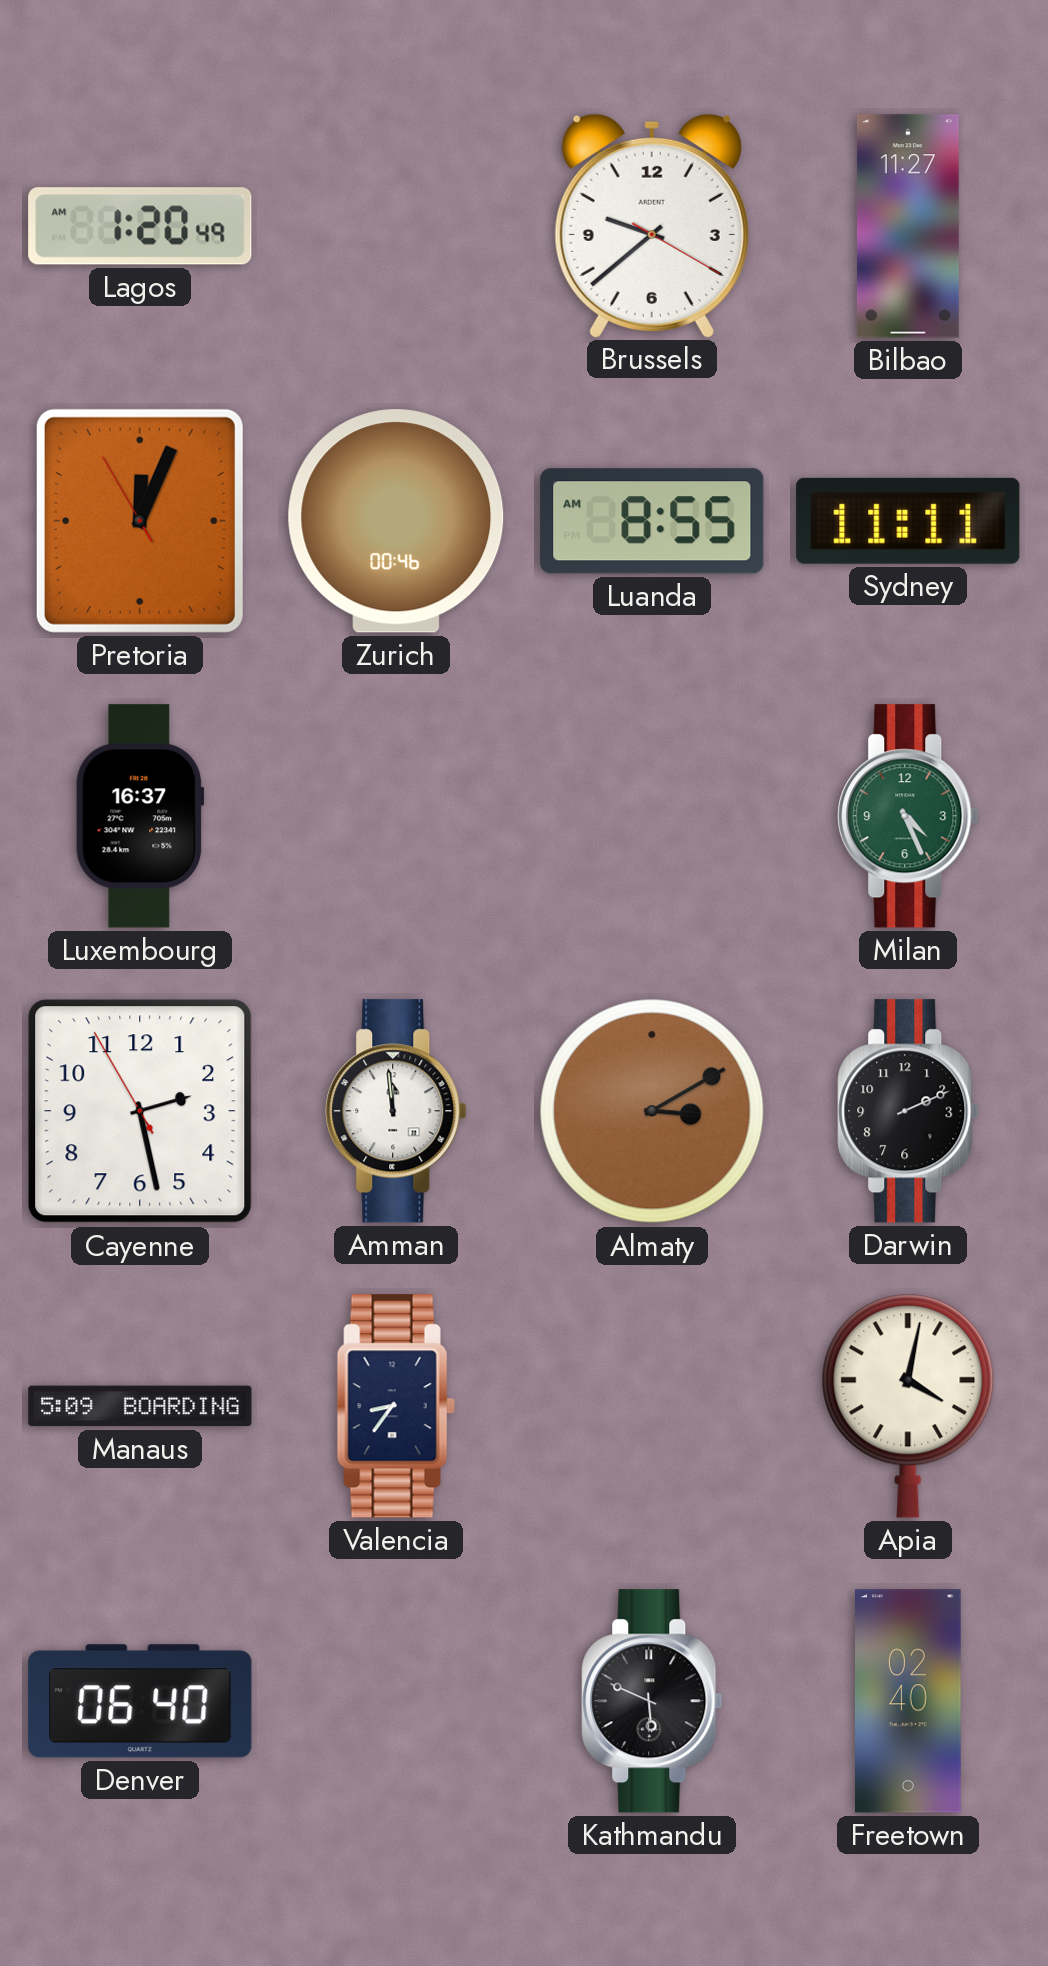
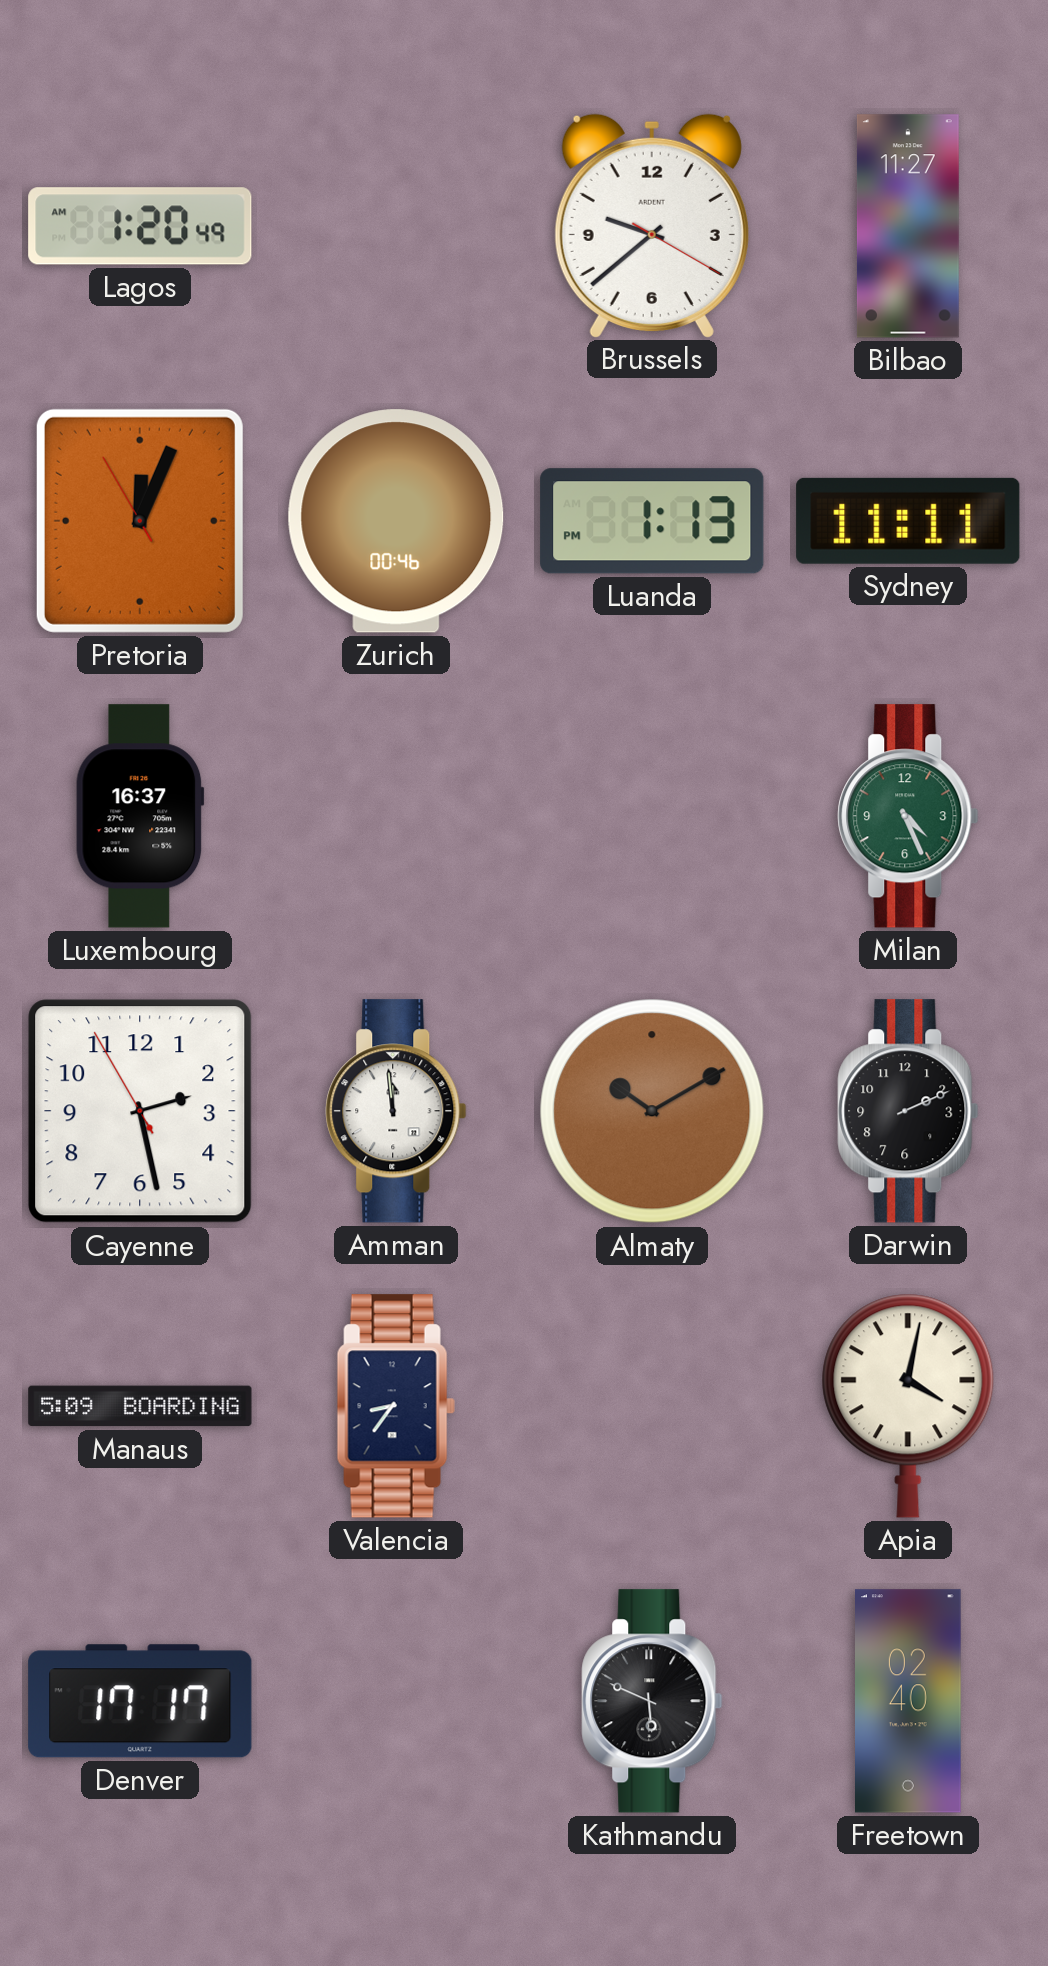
Luanda: 8:55 -> 1:13 (652, 521)
Almaty: 3:10 -> 10:10 (652, 1111)
Denver: 06:40 -> 17:17 (140, 1701)
